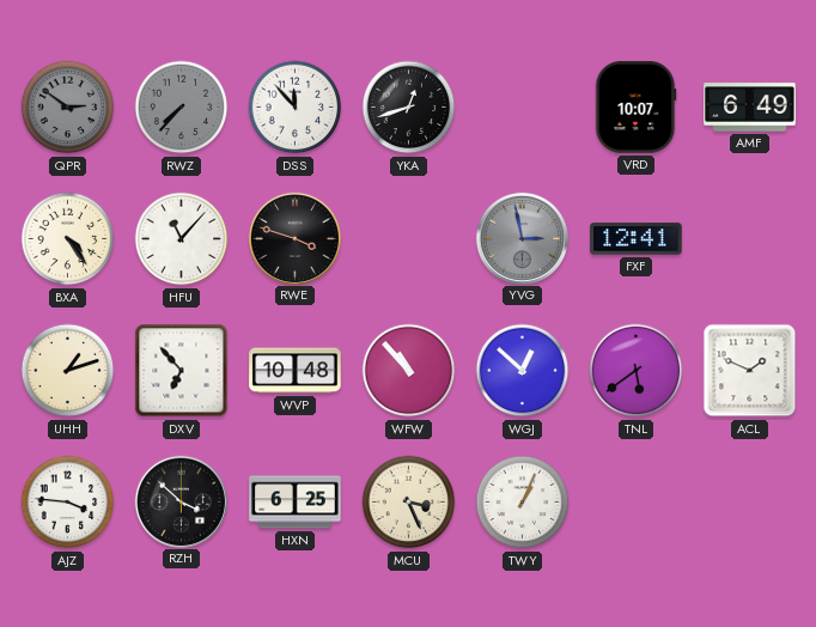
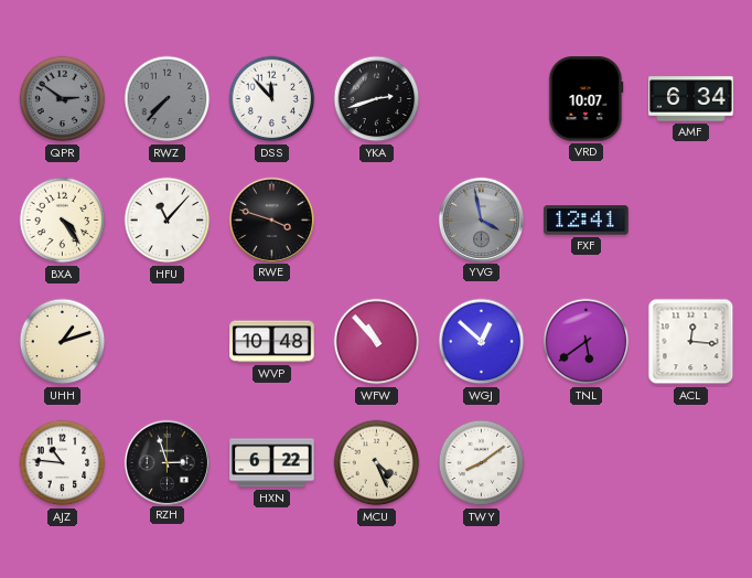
YKA: 12:42 -> 2:42 (377, 99)
AMF: 6:49 -> 6:34 (691, 99)
YVG: 2:58 -> 3:58 (481, 220)
DXV: 6:53 -> none (182, 371)
ACL: 1:49 -> 12:16 (691, 342)
AJZ: 3:46 -> 10:46 (63, 463)
RZH: 3:52 -> 2:57 (166, 462)
HXN: 6:25 -> 6:22 (272, 463)
MCU: 3:26 -> 4:26 (377, 463)
TWY: 1:04 -> 8:09 (482, 463)
